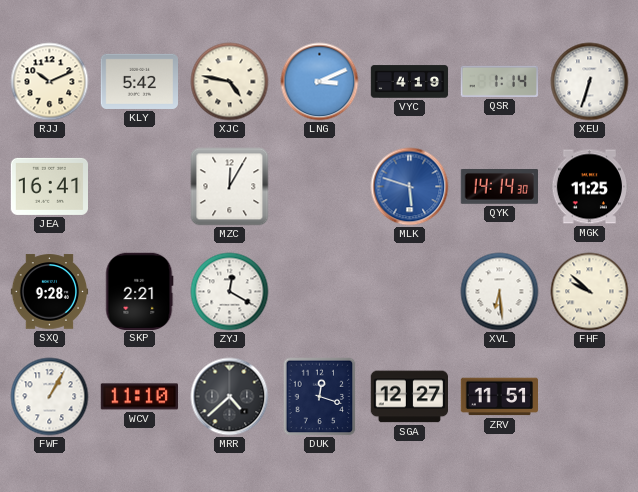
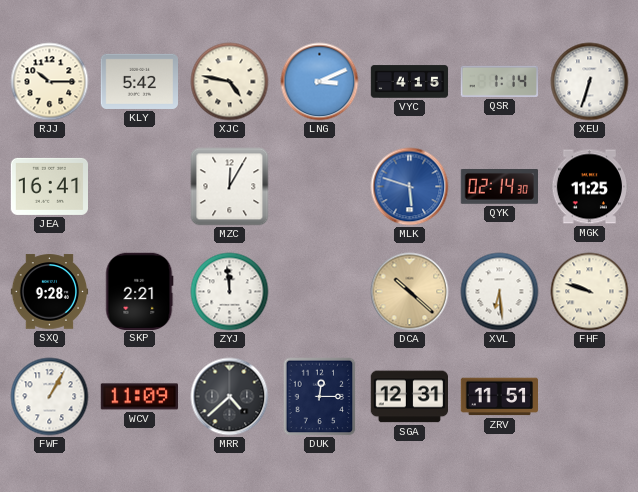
RJJ: 10:11 -> 10:15 (50, 82)
VYC: 4:19 -> 4:15 (410, 82)
QYK: 14:14 -> 02:14 (499, 187)
ZYJ: 12:20 -> 11:59 (230, 292)
DCA: none -> 10:22 (410, 292)
FHF: 9:52 -> 9:48 (590, 292)
WCV: 11:10 -> 11:09 (139, 397)
DUK: 12:18 -> 12:15 (320, 397)
SGA: 12:27 -> 12:31 (409, 397)
